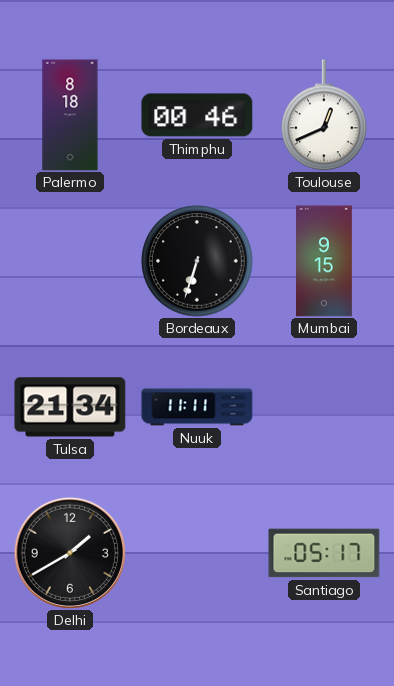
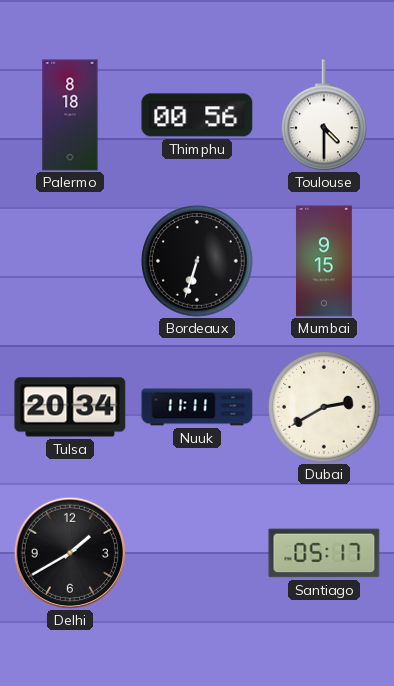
Thimphu: 00:46 -> 00:56 (197, 115)
Toulouse: 12:41 -> 4:30 (325, 115)
Tulsa: 21:34 -> 20:34 (70, 407)
Dubai: none -> 2:40 (324, 407)
